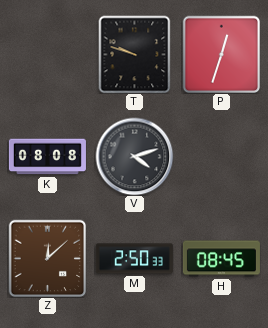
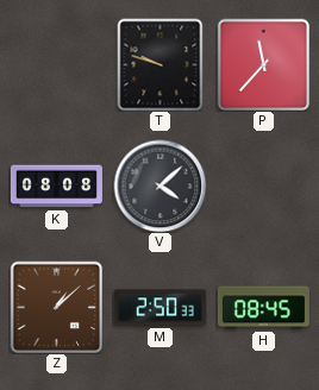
P: 12:33 -> 11:37 (263, 64)
V: 4:12 -> 4:08 (159, 185)
Z: 12:08 -> 1:08 (56, 307)
